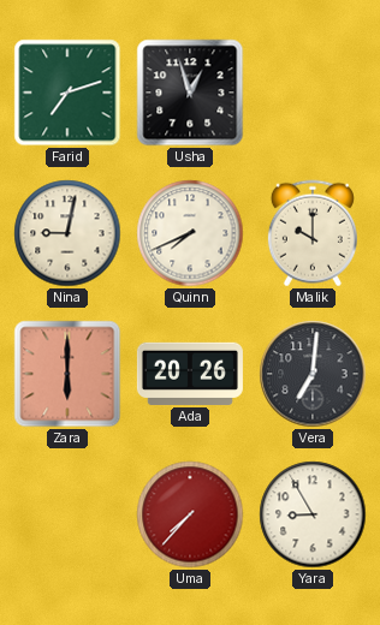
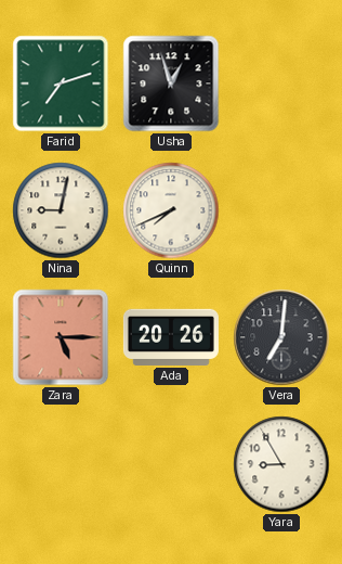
Malik: 10:00 -> none (313, 233)
Zara: 6:00 -> 5:15 (61, 337)
Uma: 7:37 -> none (190, 514)
